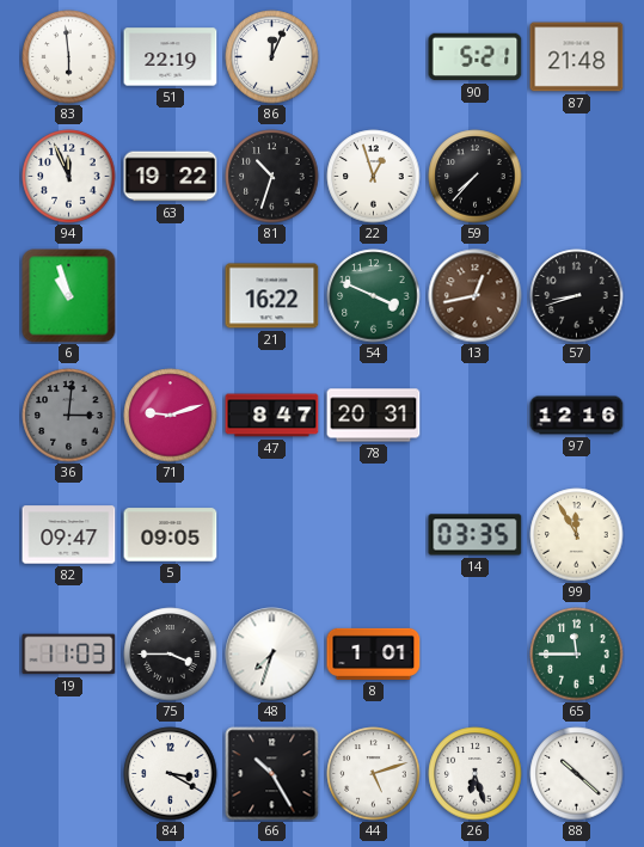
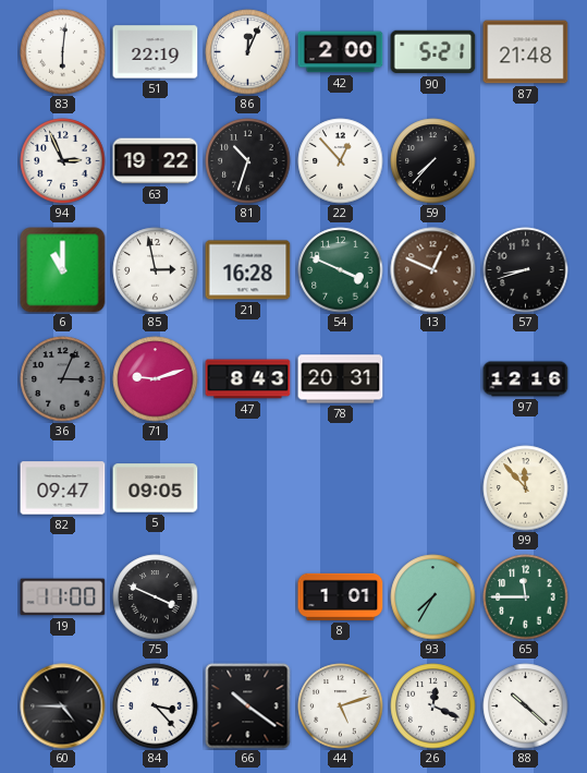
83: 5:59 -> 6:01 (63, 52)
42: none -> 2:00 (341, 52)
94: 11:56 -> 2:56 (63, 161)
22: 12:57 -> 12:53 (341, 161)
6: 10:57 -> 11:00 (63, 270)
85: none -> 2:58 (156, 270)
21: 16:22 -> 16:28 (248, 270)
13: 12:43 -> 12:49 (433, 270)
36: 3:01 -> 3:04 (63, 379)
47: 8:47 -> 8:43 (248, 379)
14: 03:35 -> none (476, 535)
99: 11:55 -> 11:53 (526, 488)
19: 11:03 -> 11:00 (63, 597)
75: 3:45 -> 3:49 (156, 597)
48: 7:33 -> none (272, 655)
93: none -> 7:35 (433, 597)
60: none -> 4:45 (63, 706)
84: 3:20 -> 3:23 (156, 706)
66: 10:25 -> 10:21 (248, 706)
26: 6:27 -> 12:19 (433, 706)
